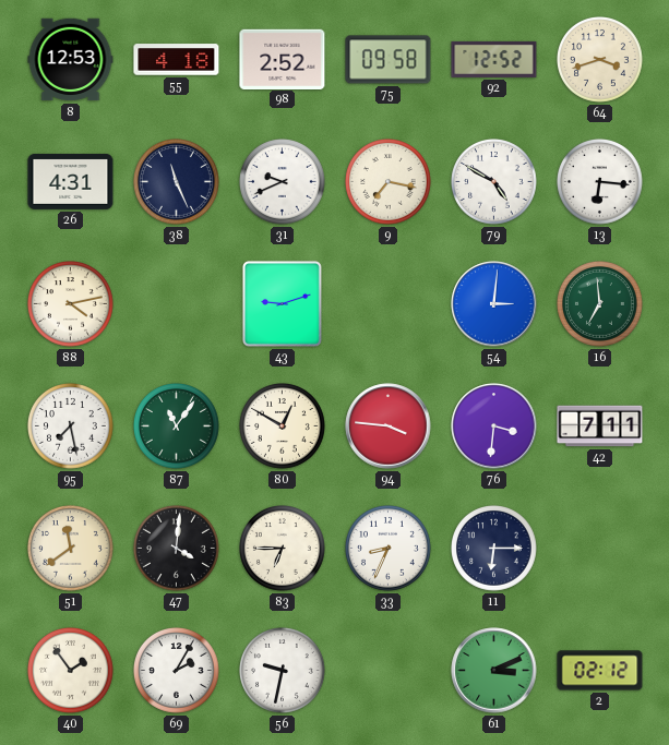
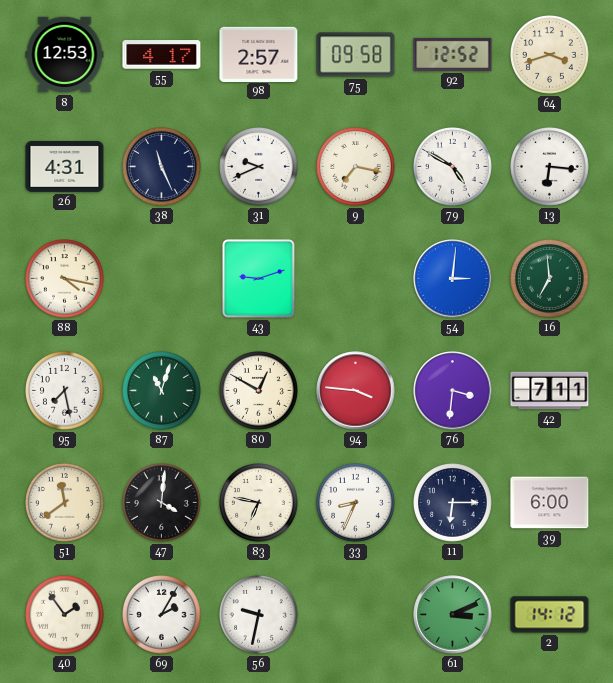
55: 4:18 -> 4:17 (162, 55)
98: 2:52 -> 2:57 (259, 54)
88: 4:13 -> 4:17 (65, 279)
87: 11:06 -> 11:03 (162, 391)
83: 6:45 -> 6:47 (259, 503)
39: none -> 6:00 (550, 503)
2: 02:12 -> 14:12 (550, 615)
